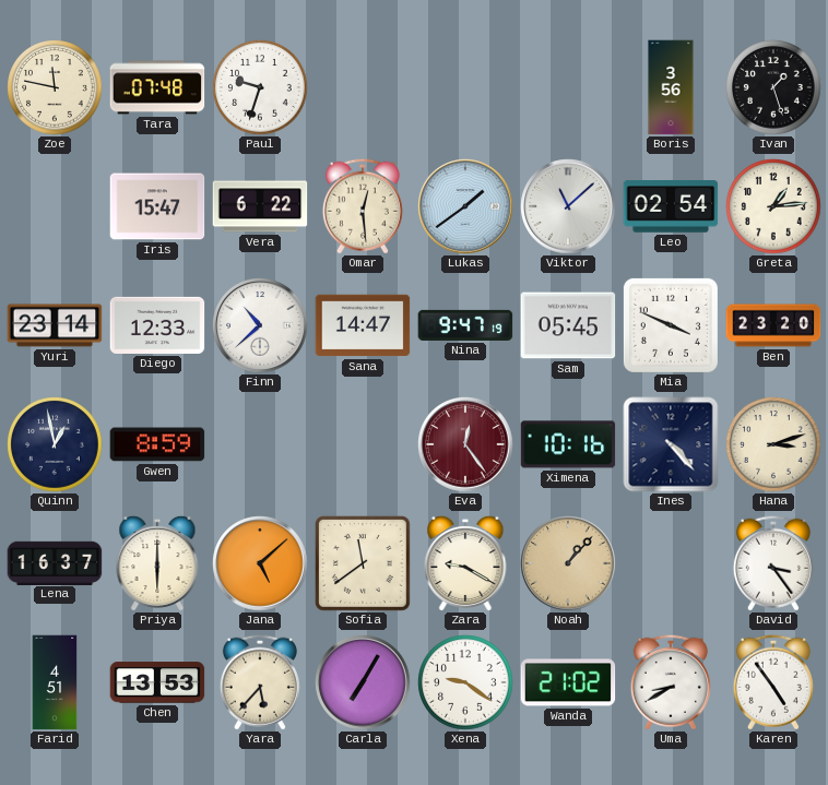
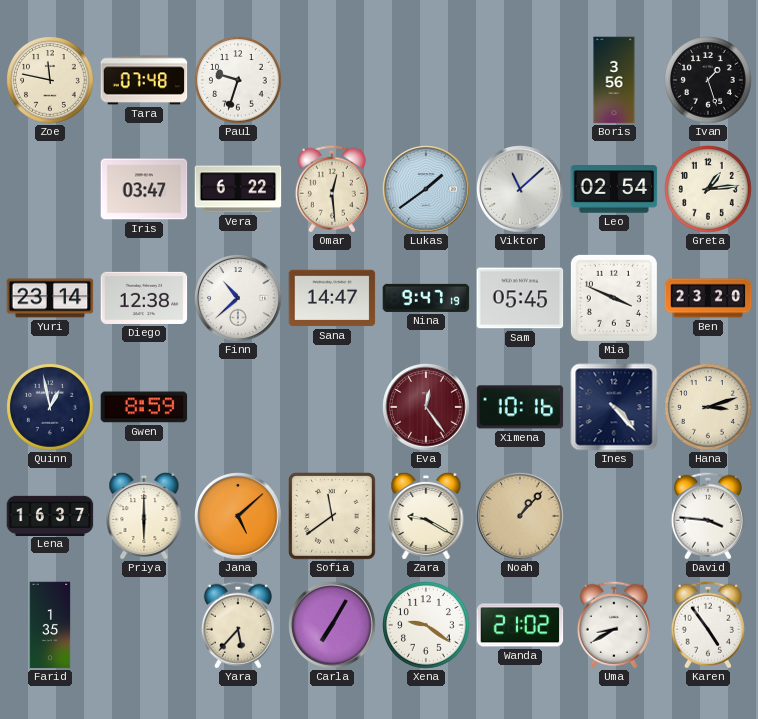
Iris: 15:47 -> 03:47 (144, 189)
Diego: 12:33 -> 12:38 (144, 298)
David: 3:24 -> 3:46 (708, 516)
Farid: 4:51 -> 1:35 (50, 625)
Chen: 13:53 -> none (157, 682)
